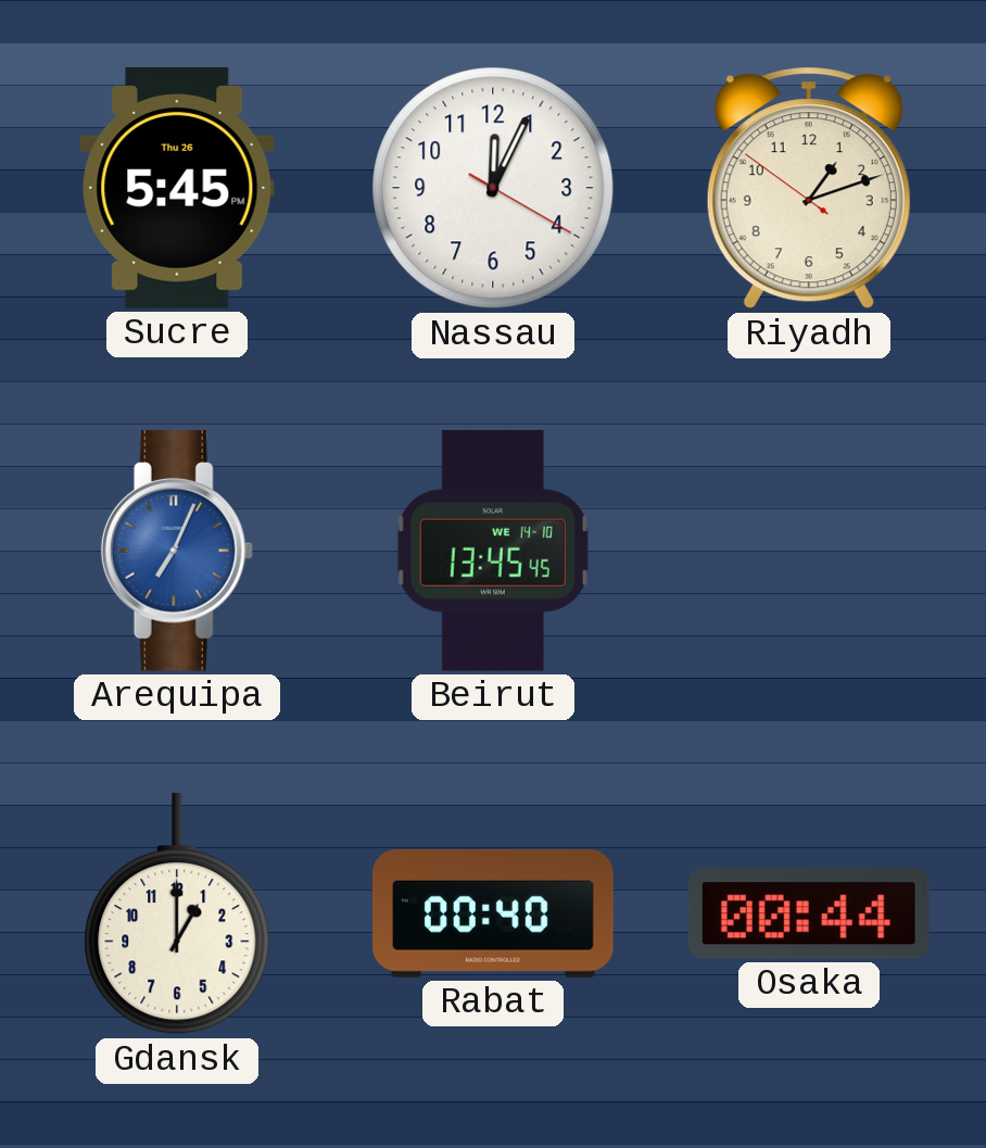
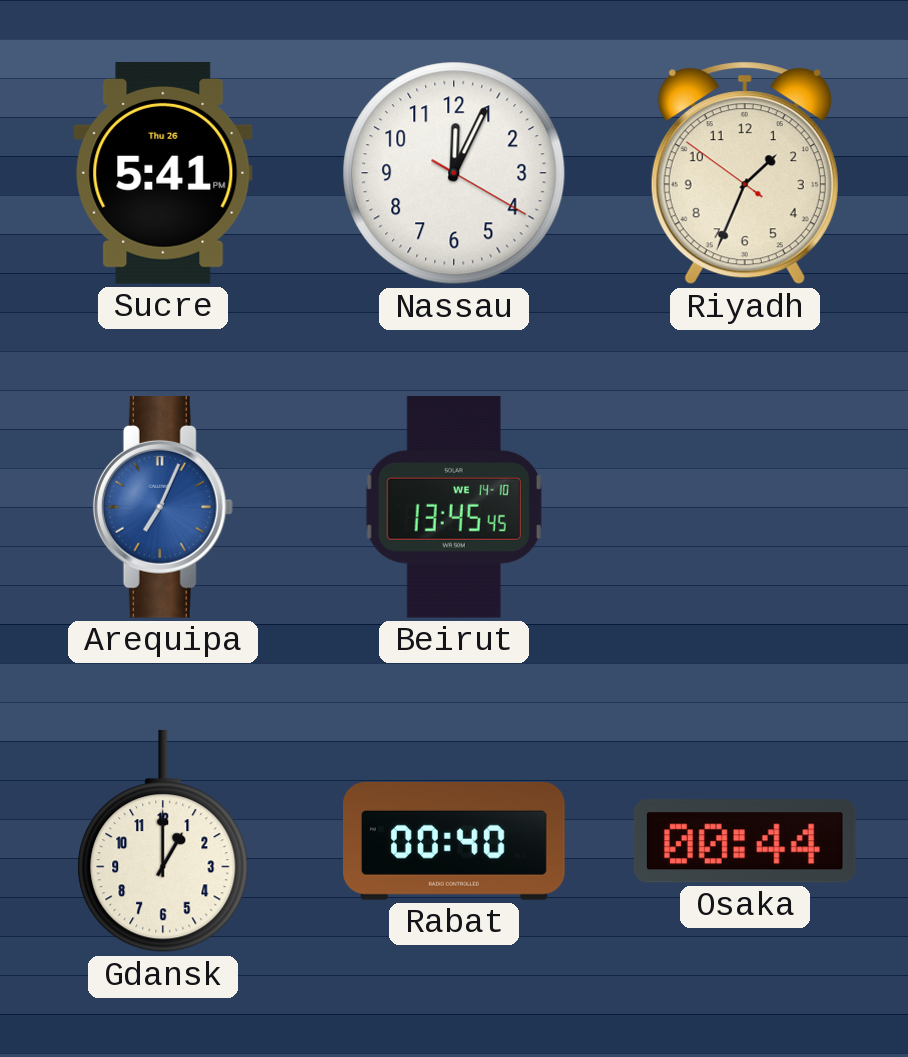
Sucre: 5:45 -> 5:41 (163, 174)
Riyadh: 1:11 -> 1:33 (745, 173)
